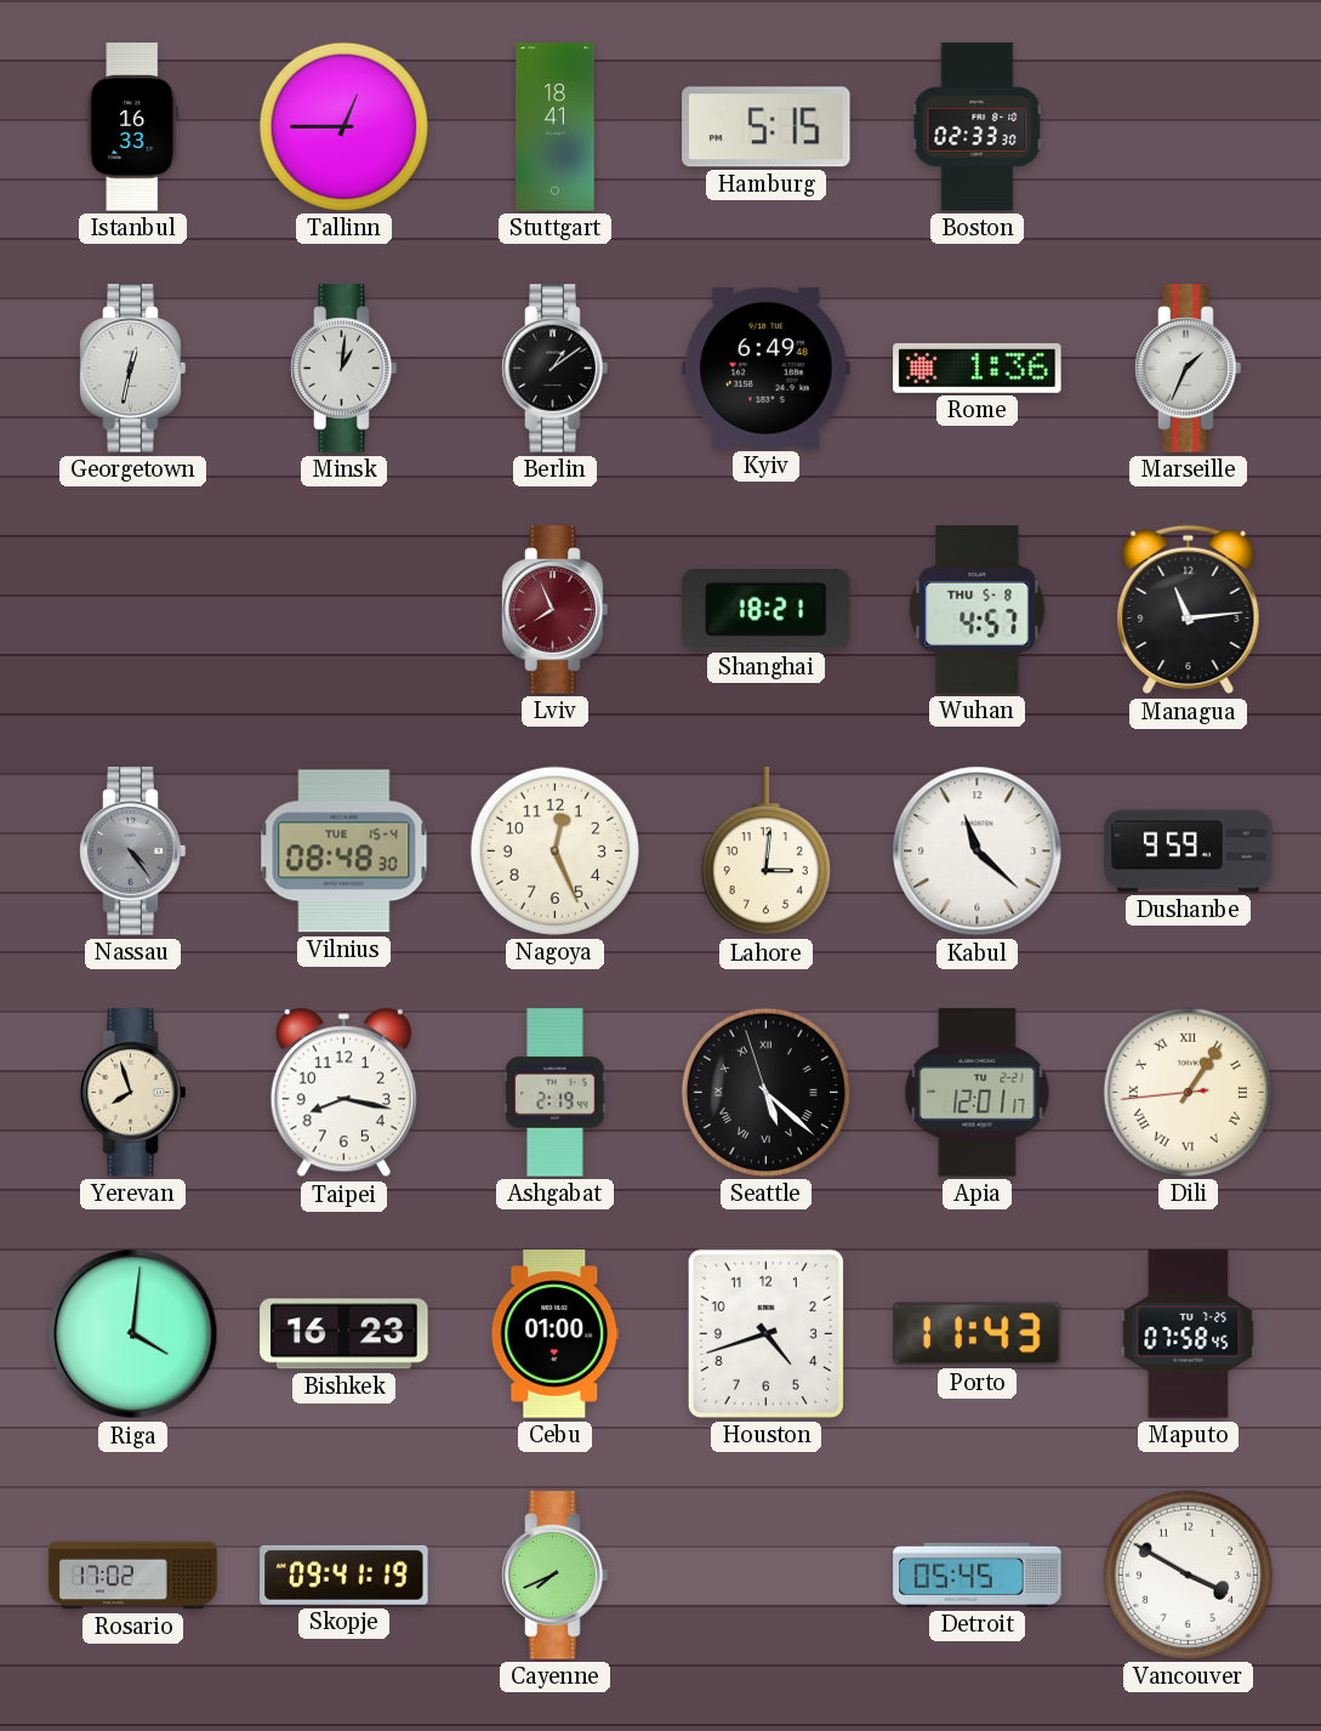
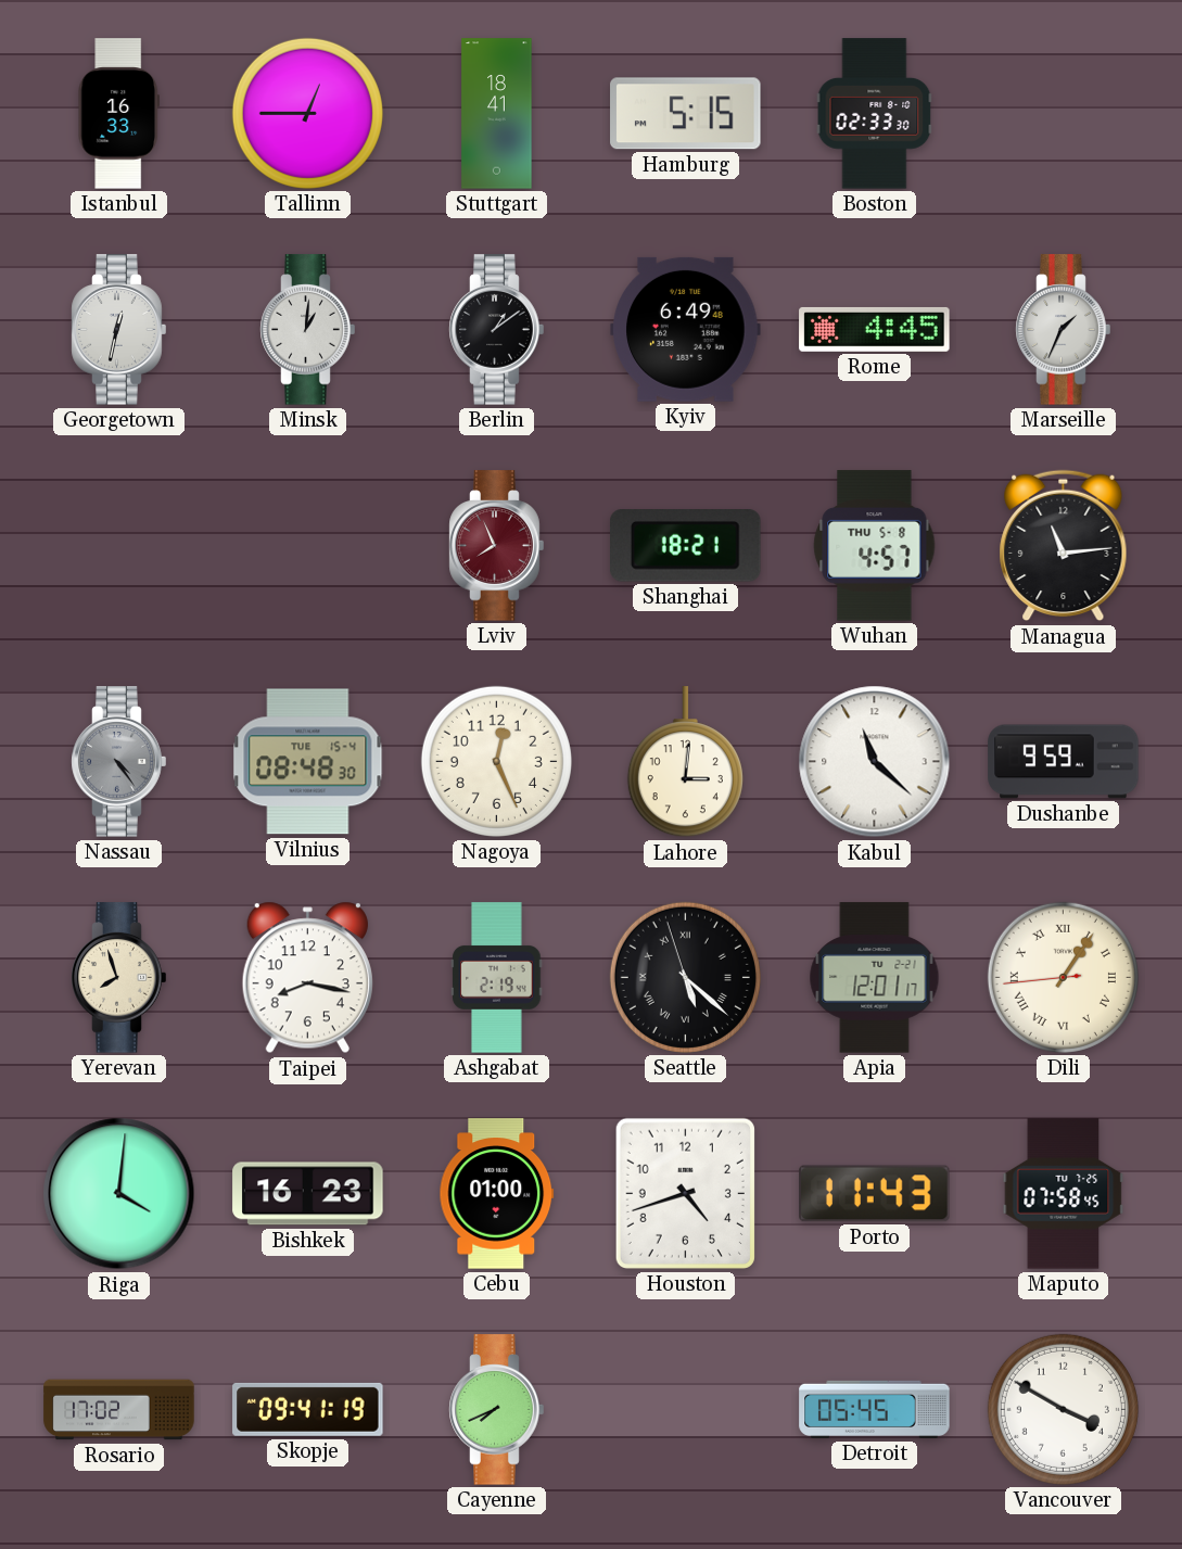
Rome: 1:36 -> 4:45 (875, 329)
